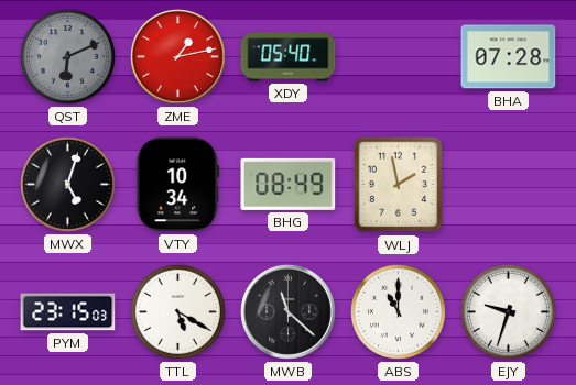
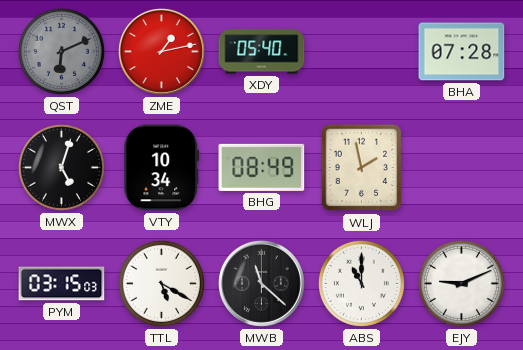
PYM: 23:15 -> 03:15 (62, 284)
EJY: 9:33 -> 9:11 (461, 283)
